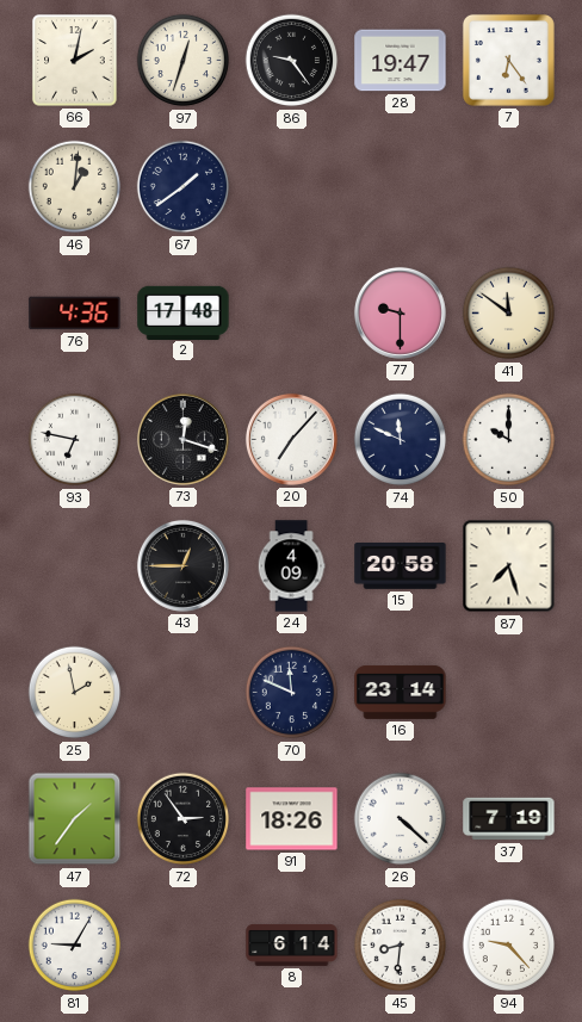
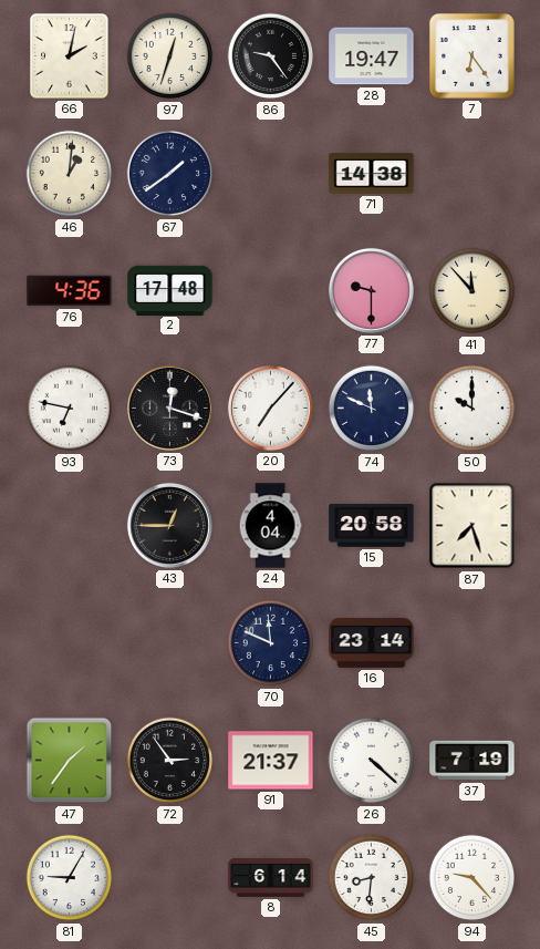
71: none -> 14:38 (372, 174)
41: 11:51 -> 11:53 (472, 291)
24: 4:09 -> 4:04 (270, 526)
25: 1:58 -> none (75, 693)
91: 18:26 -> 21:37 (271, 761)
